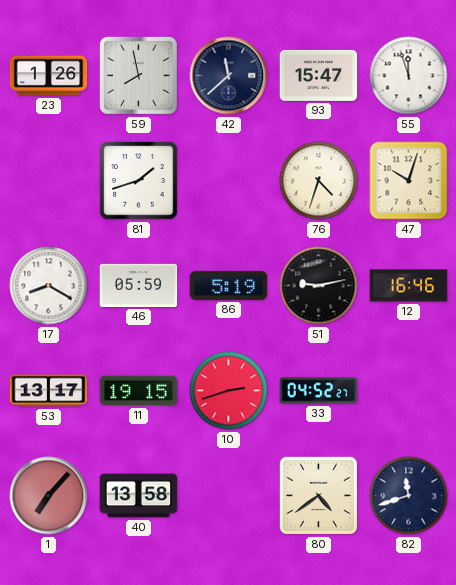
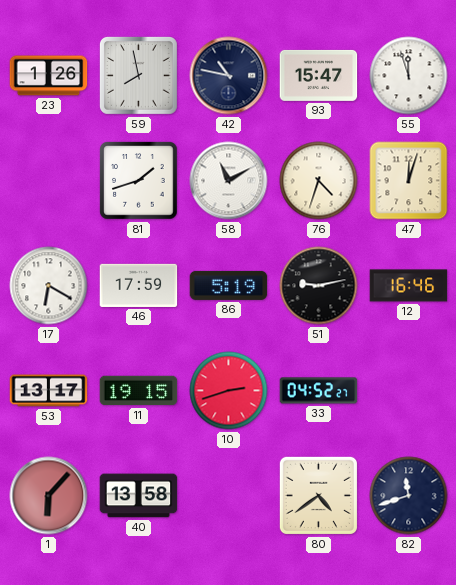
42: 11:38 -> 10:47 (229, 76)
58: none -> 11:10 (229, 181)
47: 10:03 -> 12:03 (409, 181)
17: 8:20 -> 6:20 (49, 286)
46: 05:59 -> 17:59 (139, 285)
1: 7:07 -> 6:07 (49, 496)
